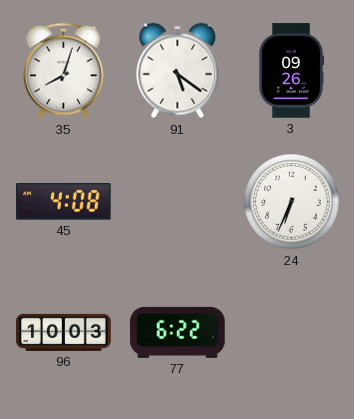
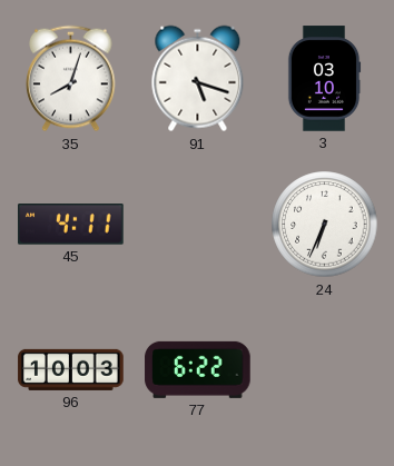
91: 5:21 -> 5:18 (198, 79)
3: 09:26 -> 03:10 (324, 79)
45: 4:08 -> 4:11 (71, 225)
